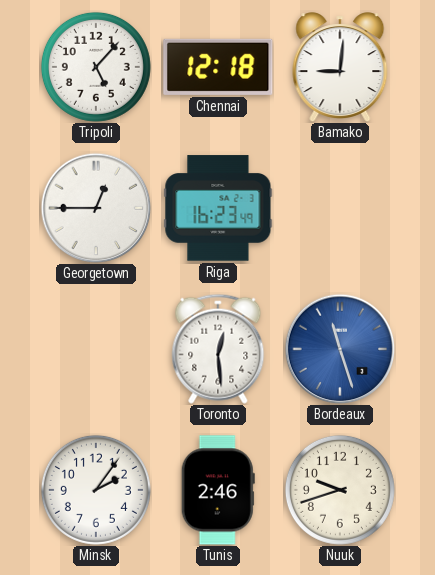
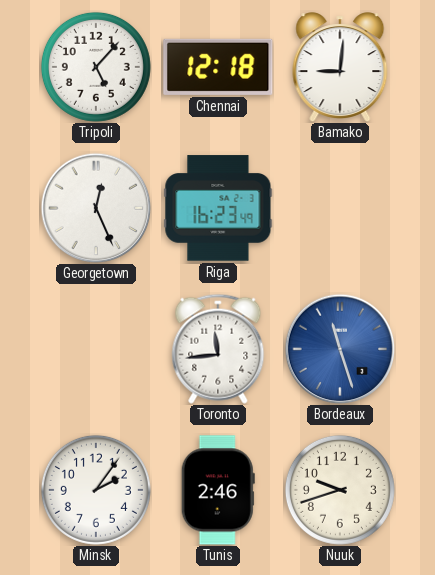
Georgetown: 12:45 -> 12:26 (96, 208)
Toronto: 12:29 -> 11:44 (218, 349)
